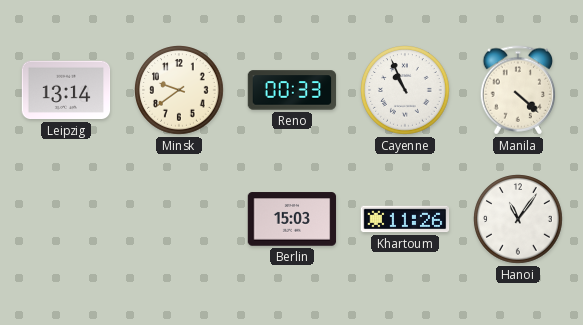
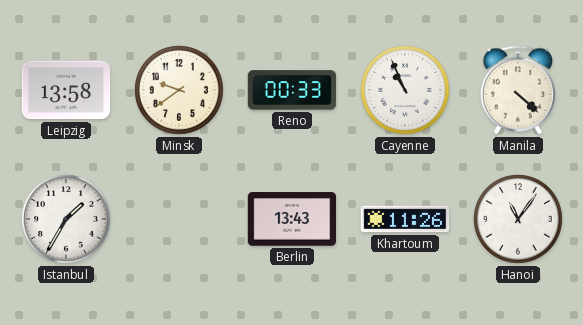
Leipzig: 13:14 -> 13:58 (66, 90)
Istanbul: none -> 1:35 (66, 219)
Berlin: 15:03 -> 13:43 (292, 219)
